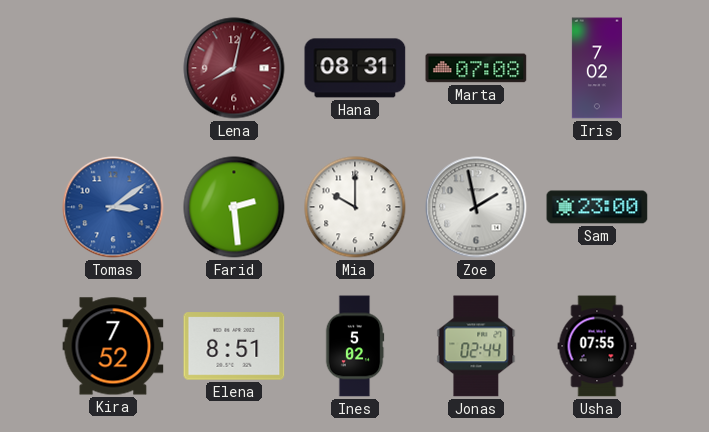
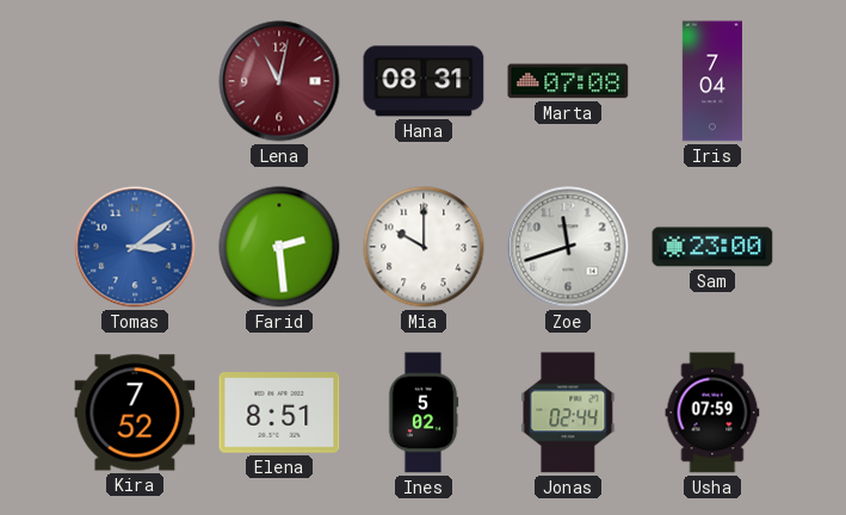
Lena: 8:02 -> 11:02 (279, 81)
Iris: 7:02 -> 7:04 (712, 81)
Zoe: 1:58 -> 11:42 (568, 247)
Usha: 07:55 -> 07:59 (712, 412)
